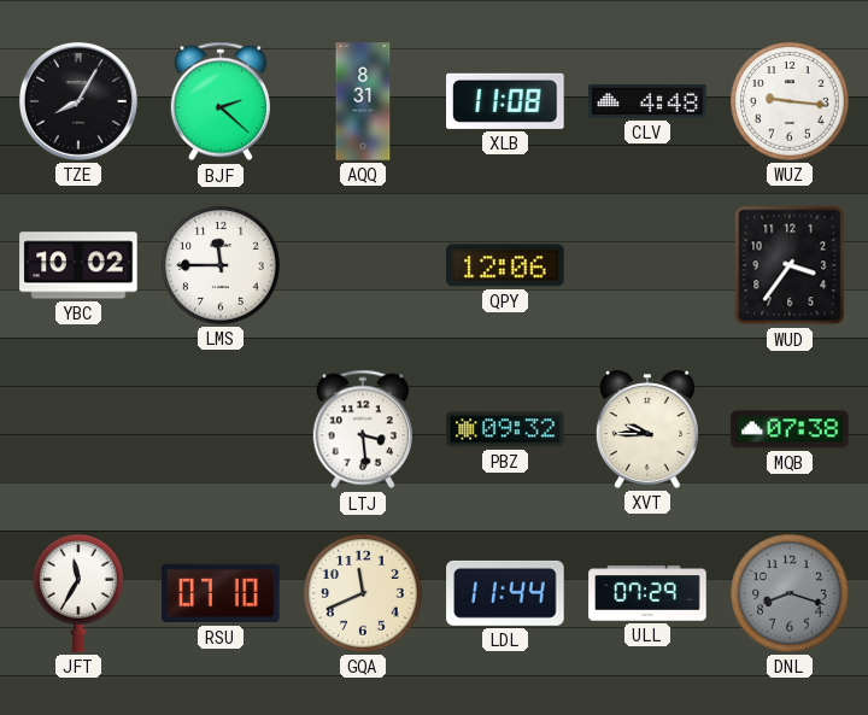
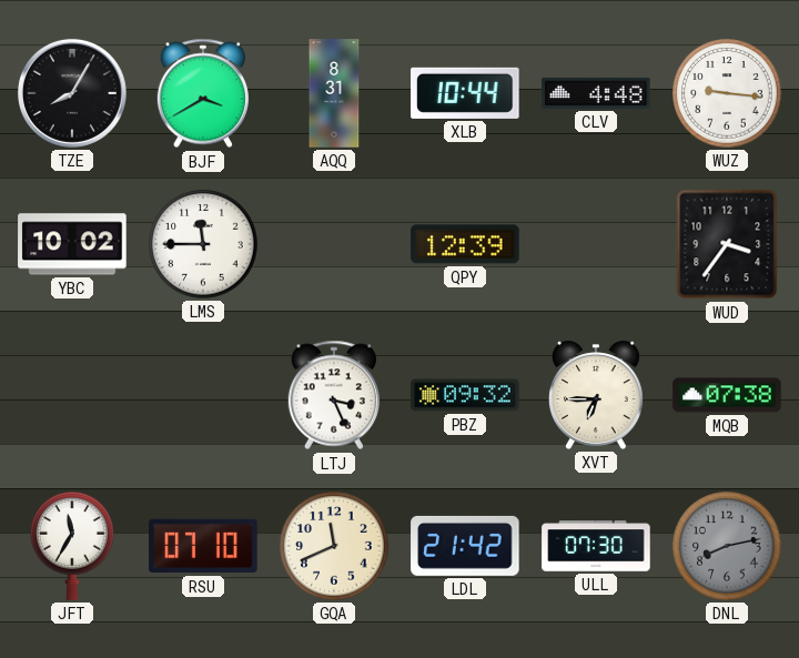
BJF: 2:22 -> 3:40 (203, 93)
XLB: 11:08 -> 10:44 (465, 93)
QPY: 12:06 -> 12:39 (465, 244)
LTJ: 3:29 -> 3:26 (334, 395)
XVT: 9:45 -> 6:45 (596, 395)
LDL: 11:44 -> 21:42 (465, 546)
ULL: 07:29 -> 07:30 (596, 546)
DNL: 8:18 -> 8:13 (727, 546)
